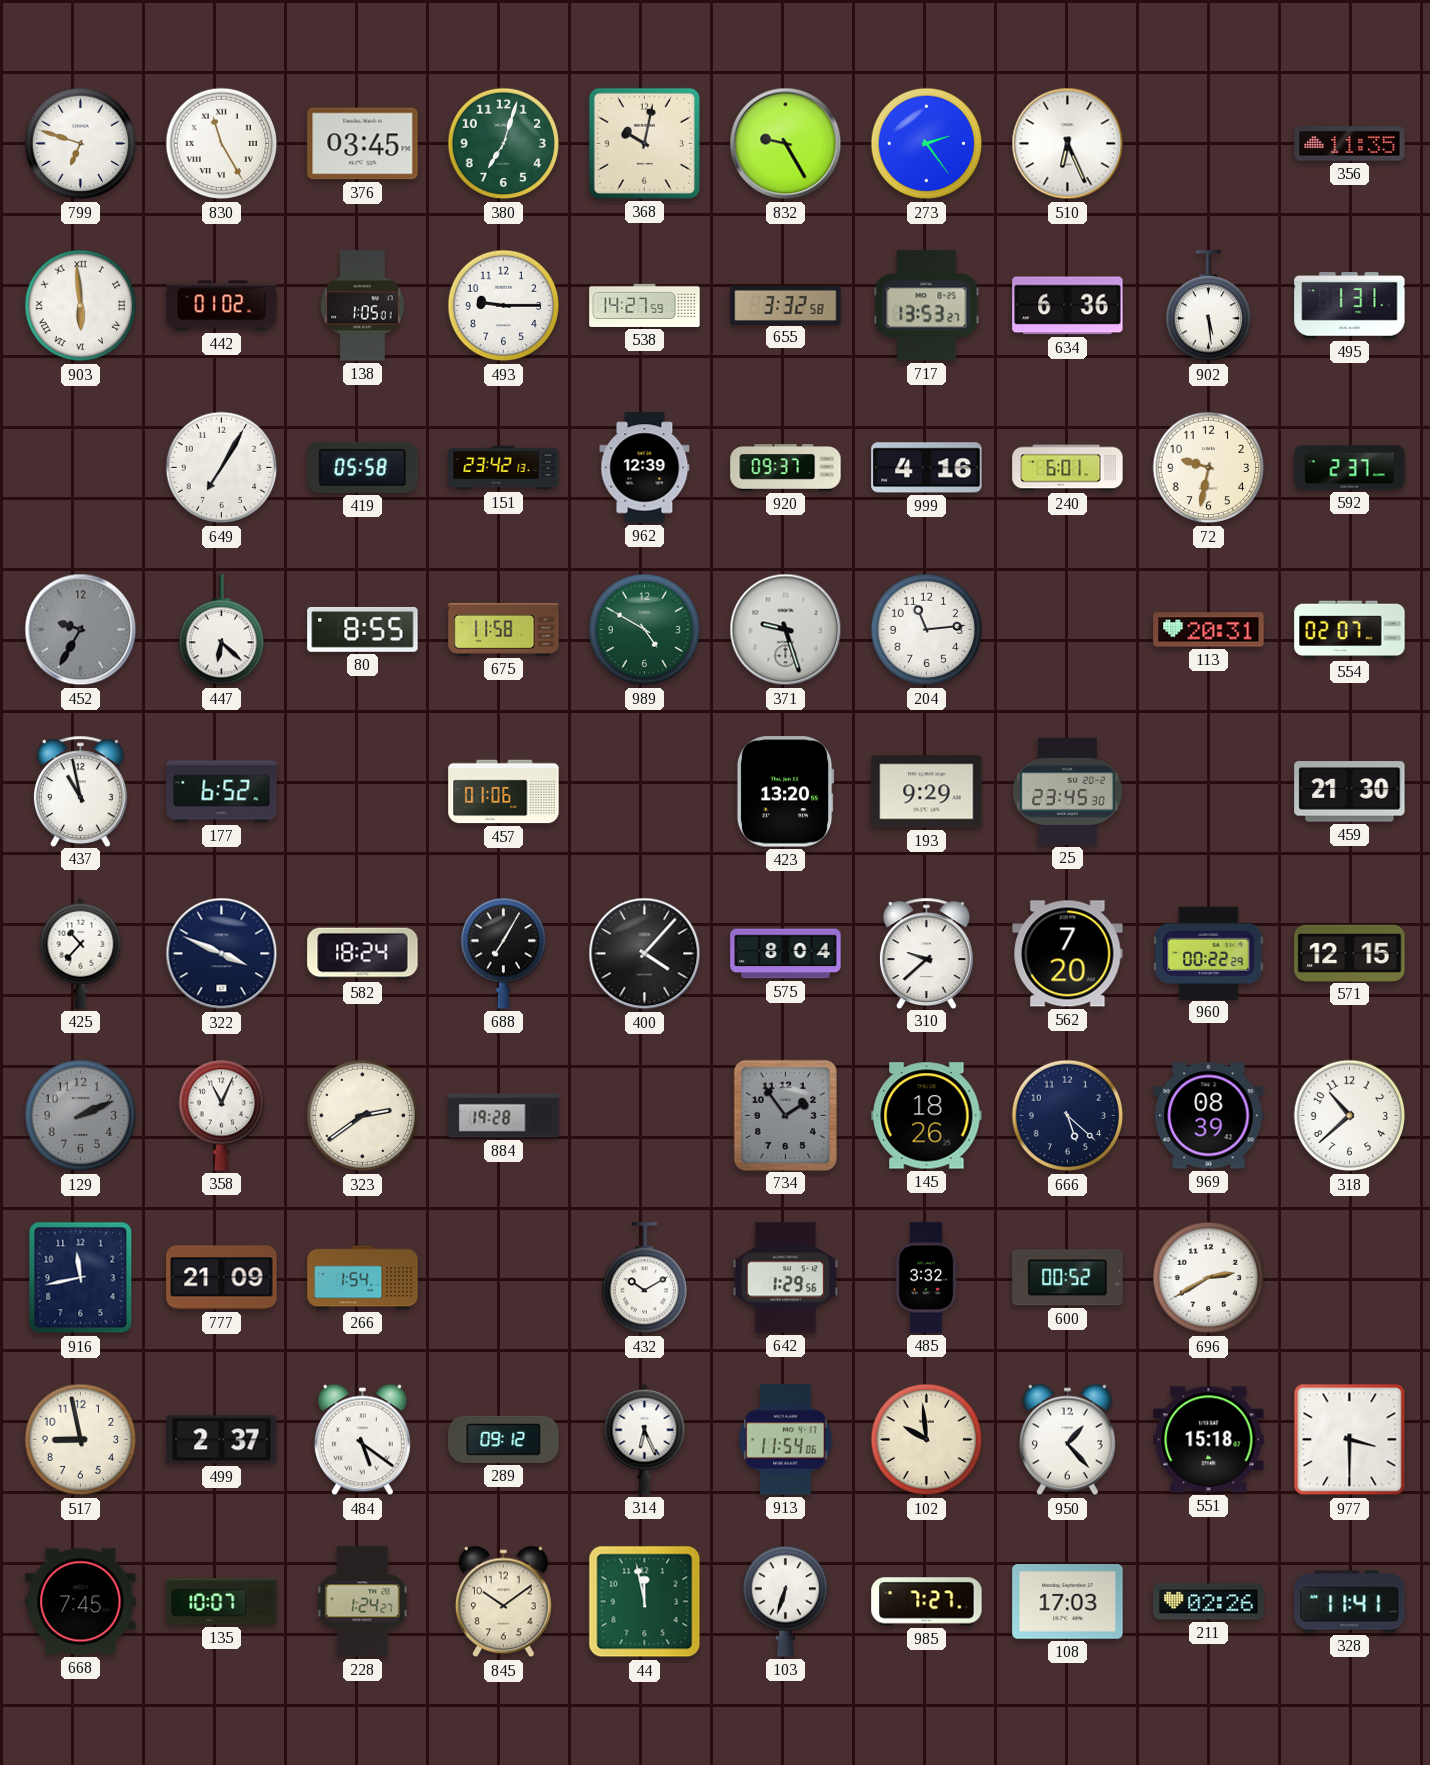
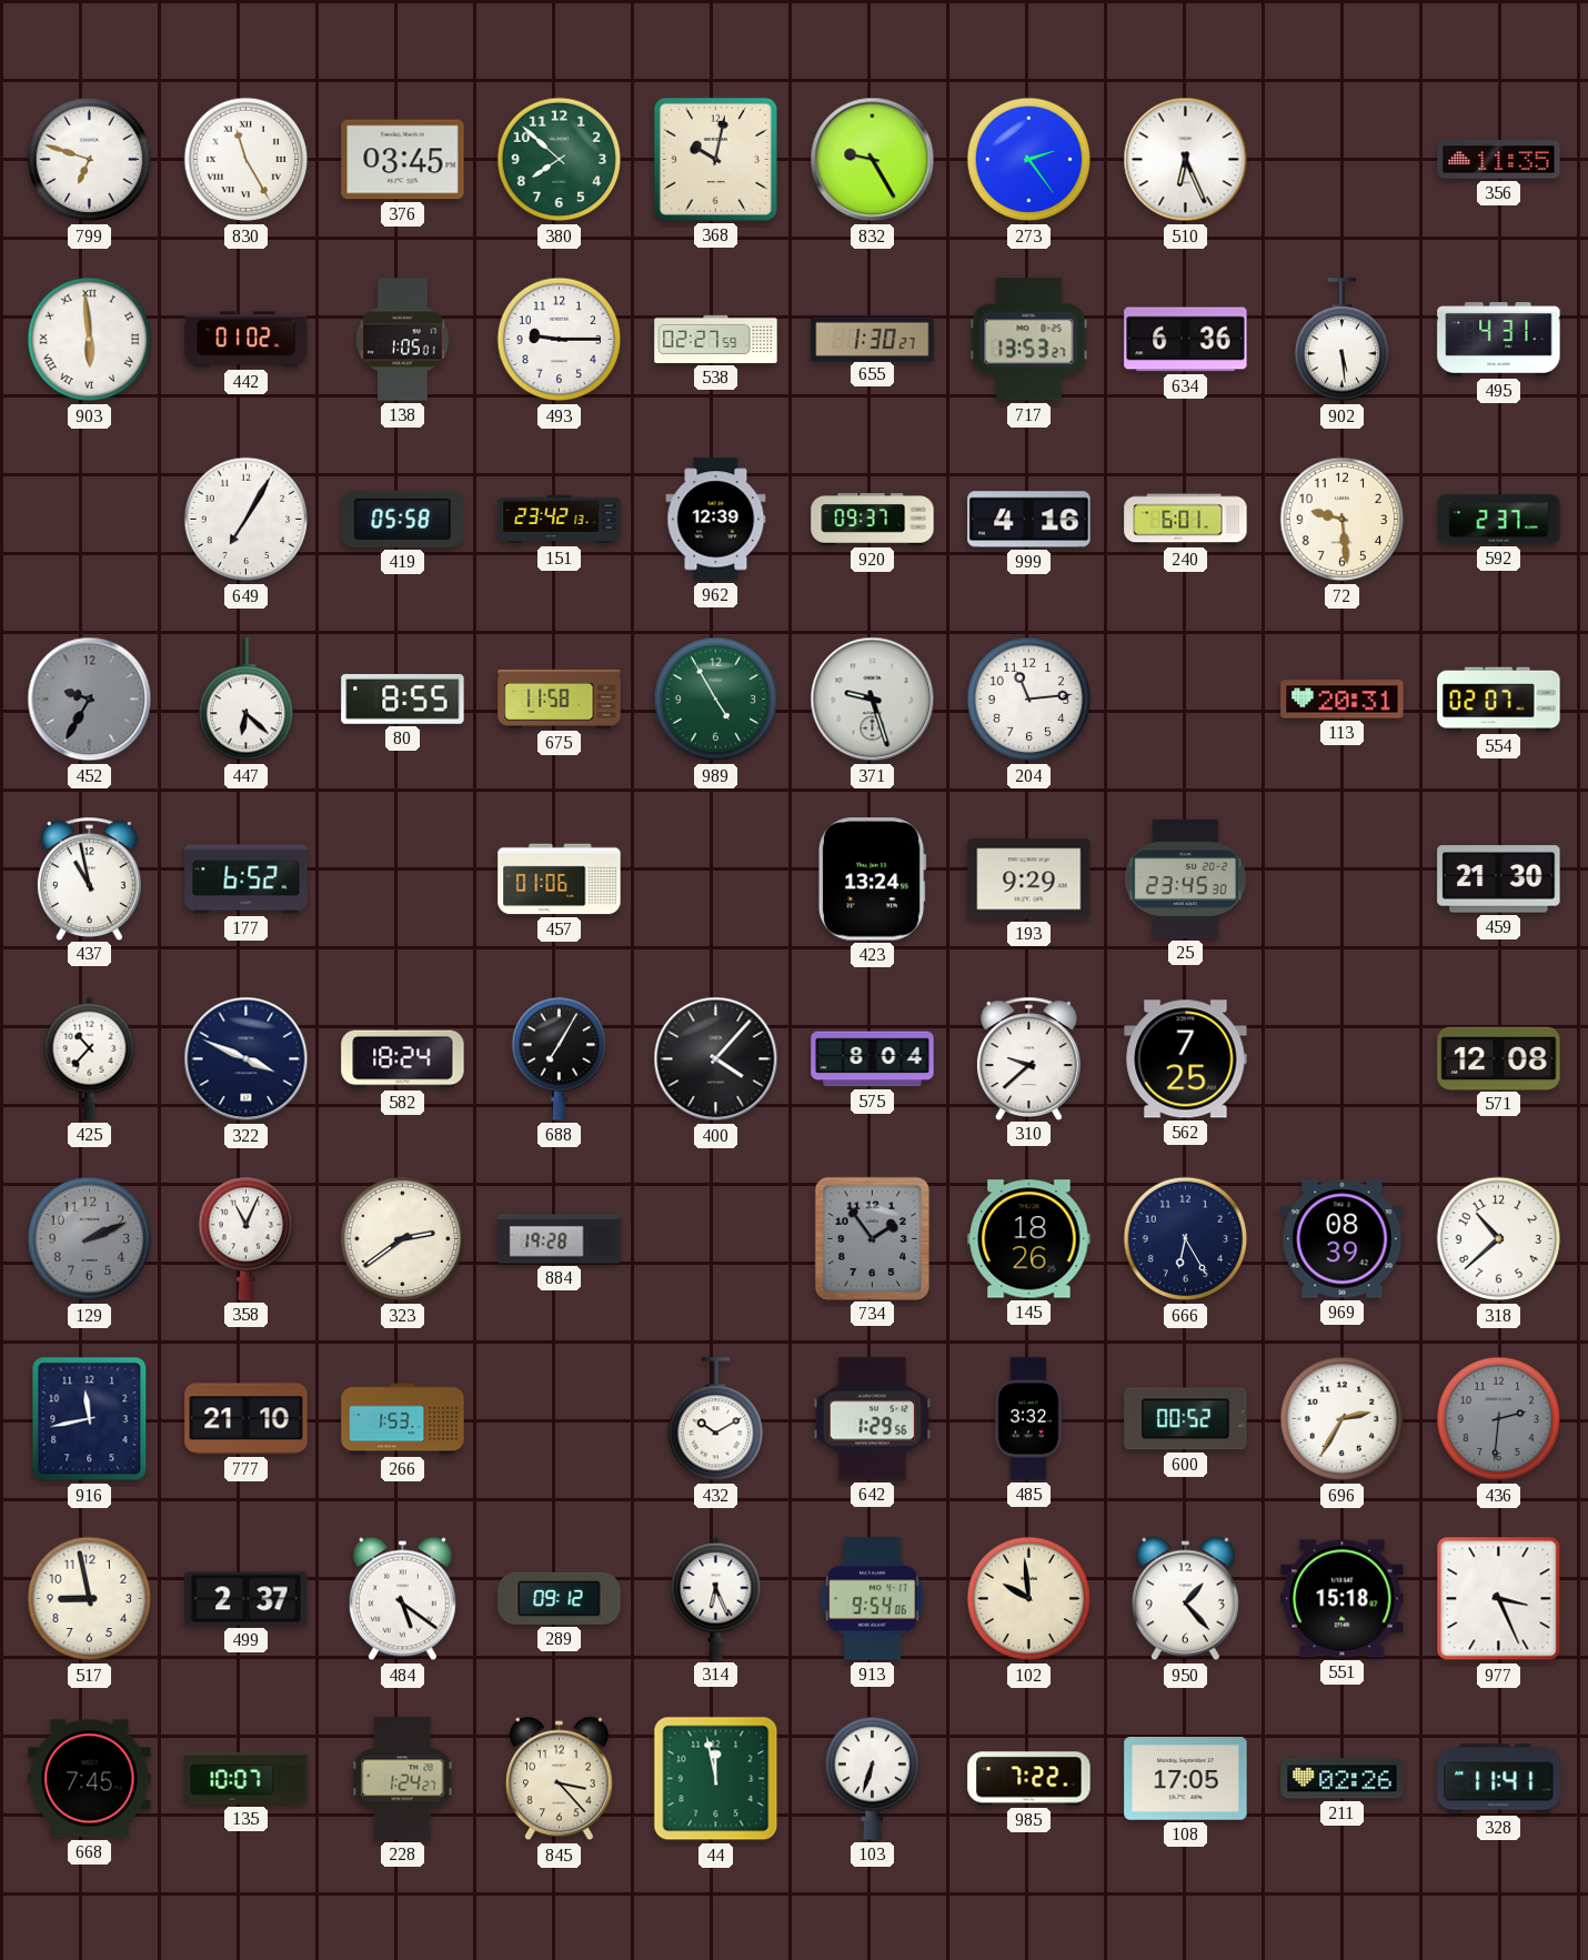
380: 7:03 -> 7:52 (560, 160)
538: 14:27 -> 02:27 (716, 339)
655: 3:32 -> 1:30 (873, 339)
495: 1:31 -> 4:31 (1499, 340)
72: 9:32 -> 9:29 (1343, 520)
989: 4:50 -> 4:55 (716, 700)
423: 13:20 -> 13:24 (872, 880)
562: 7:20 -> 7:25 (1186, 1059)
960: 00:22 -> none (1209, 953)
571: 12:15 -> 12:08 (1499, 1058)
666: 5:22 -> 6:25 (1186, 1239)
777: 21:09 -> 21:10 (247, 1419)
266: 1:54 -> 1:53 (403, 1419)
696: 2:40 -> 2:35 (1343, 1419)
436: none -> 2:31 (1499, 1419)
913: 11:54 -> 9:54 (873, 1599)
977: 3:30 -> 3:26 (1499, 1599)
845: 10:09 -> 3:23 (559, 1779)
985: 7:27 -> 7:22 (1029, 1779)
108: 17:03 -> 17:05 (1186, 1779)
